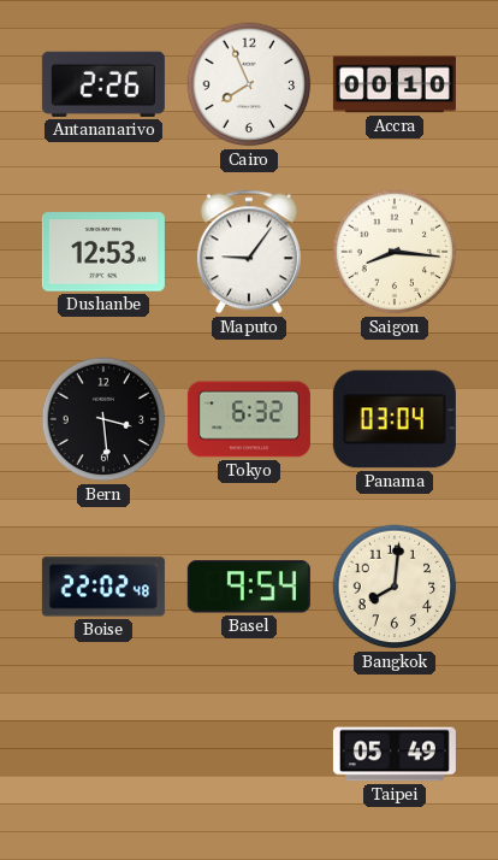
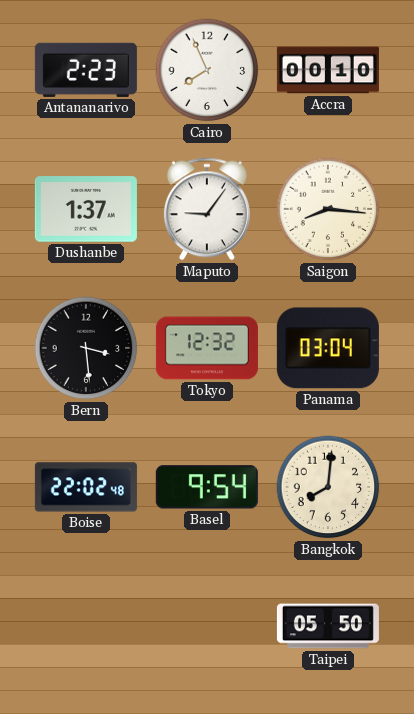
Antananarivo: 2:26 -> 2:23 (86, 70)
Dushanbe: 12:53 -> 1:37 (86, 209)
Tokyo: 6:32 -> 12:32 (207, 348)
Taipei: 05:49 -> 05:50 (328, 626)
